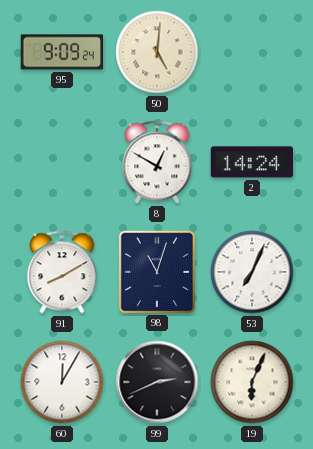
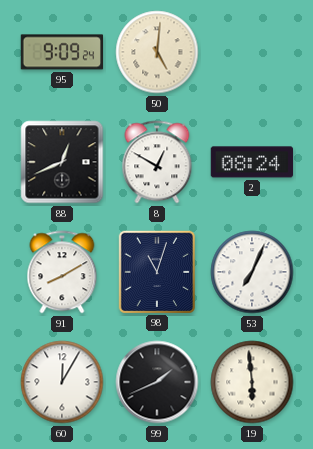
88: none -> 12:41 (62, 162)
2: 14:24 -> 08:24 (252, 162)
99: 2:41 -> 1:41 (157, 382)
19: 6:04 -> 5:59 (252, 382)
